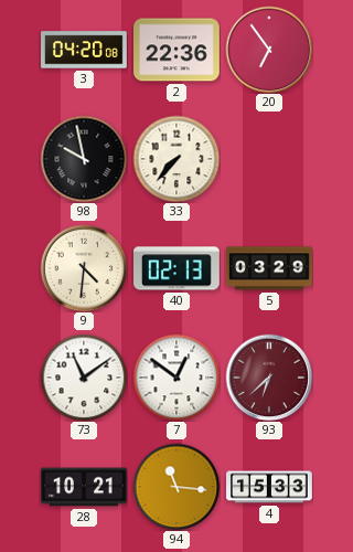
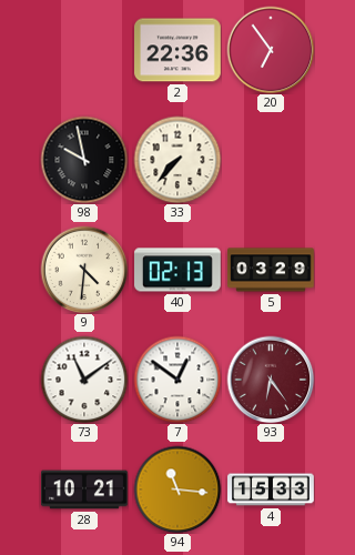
3: 04:20 -> none (85, 50)
93: 6:38 -> 6:24 (271, 380)
